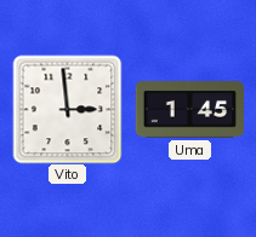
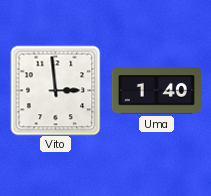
Uma: 1:45 -> 1:40 (156, 91)
